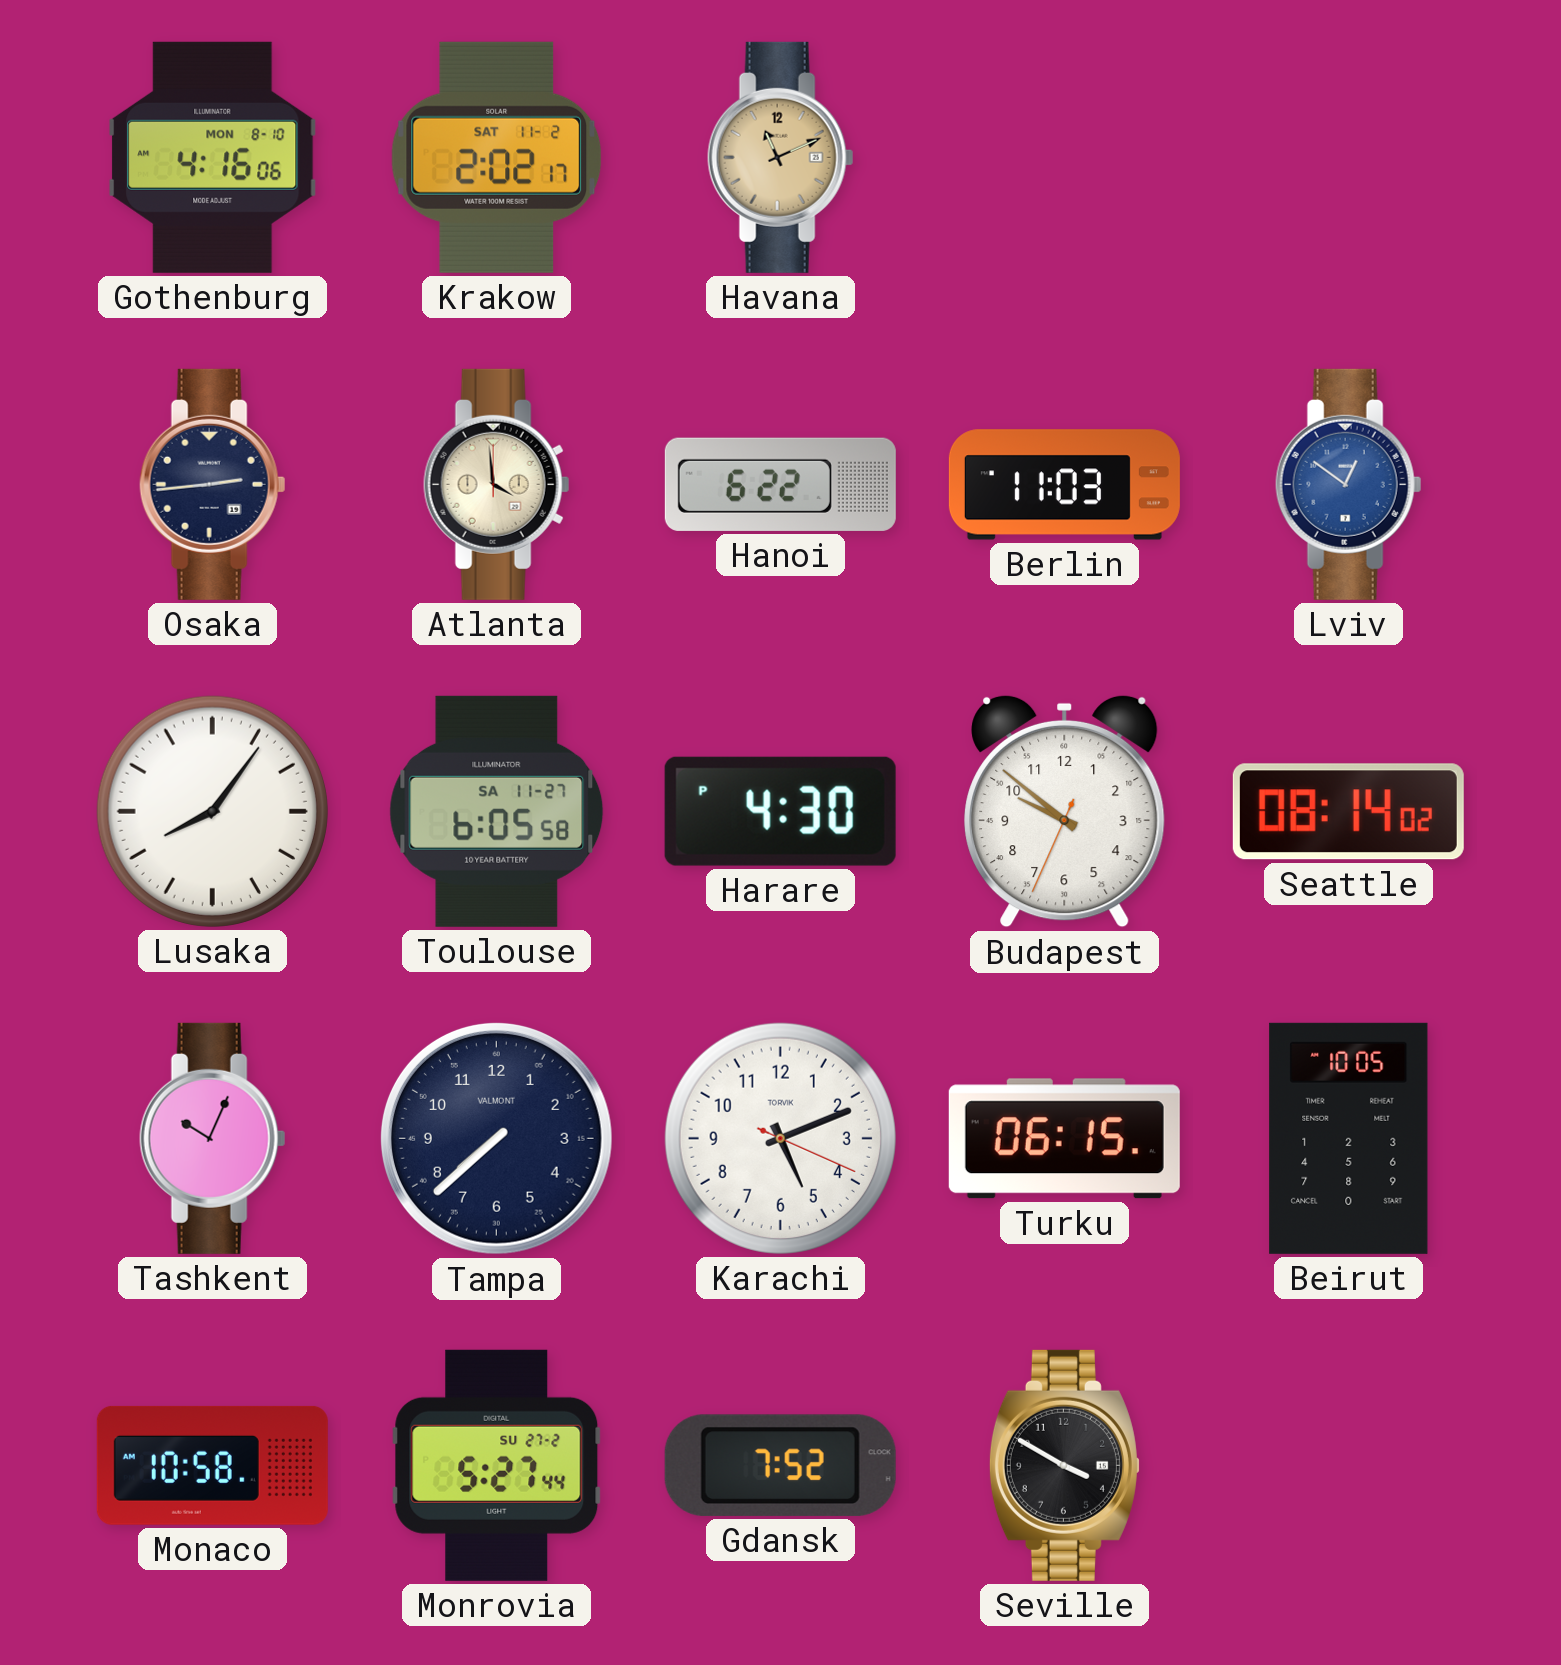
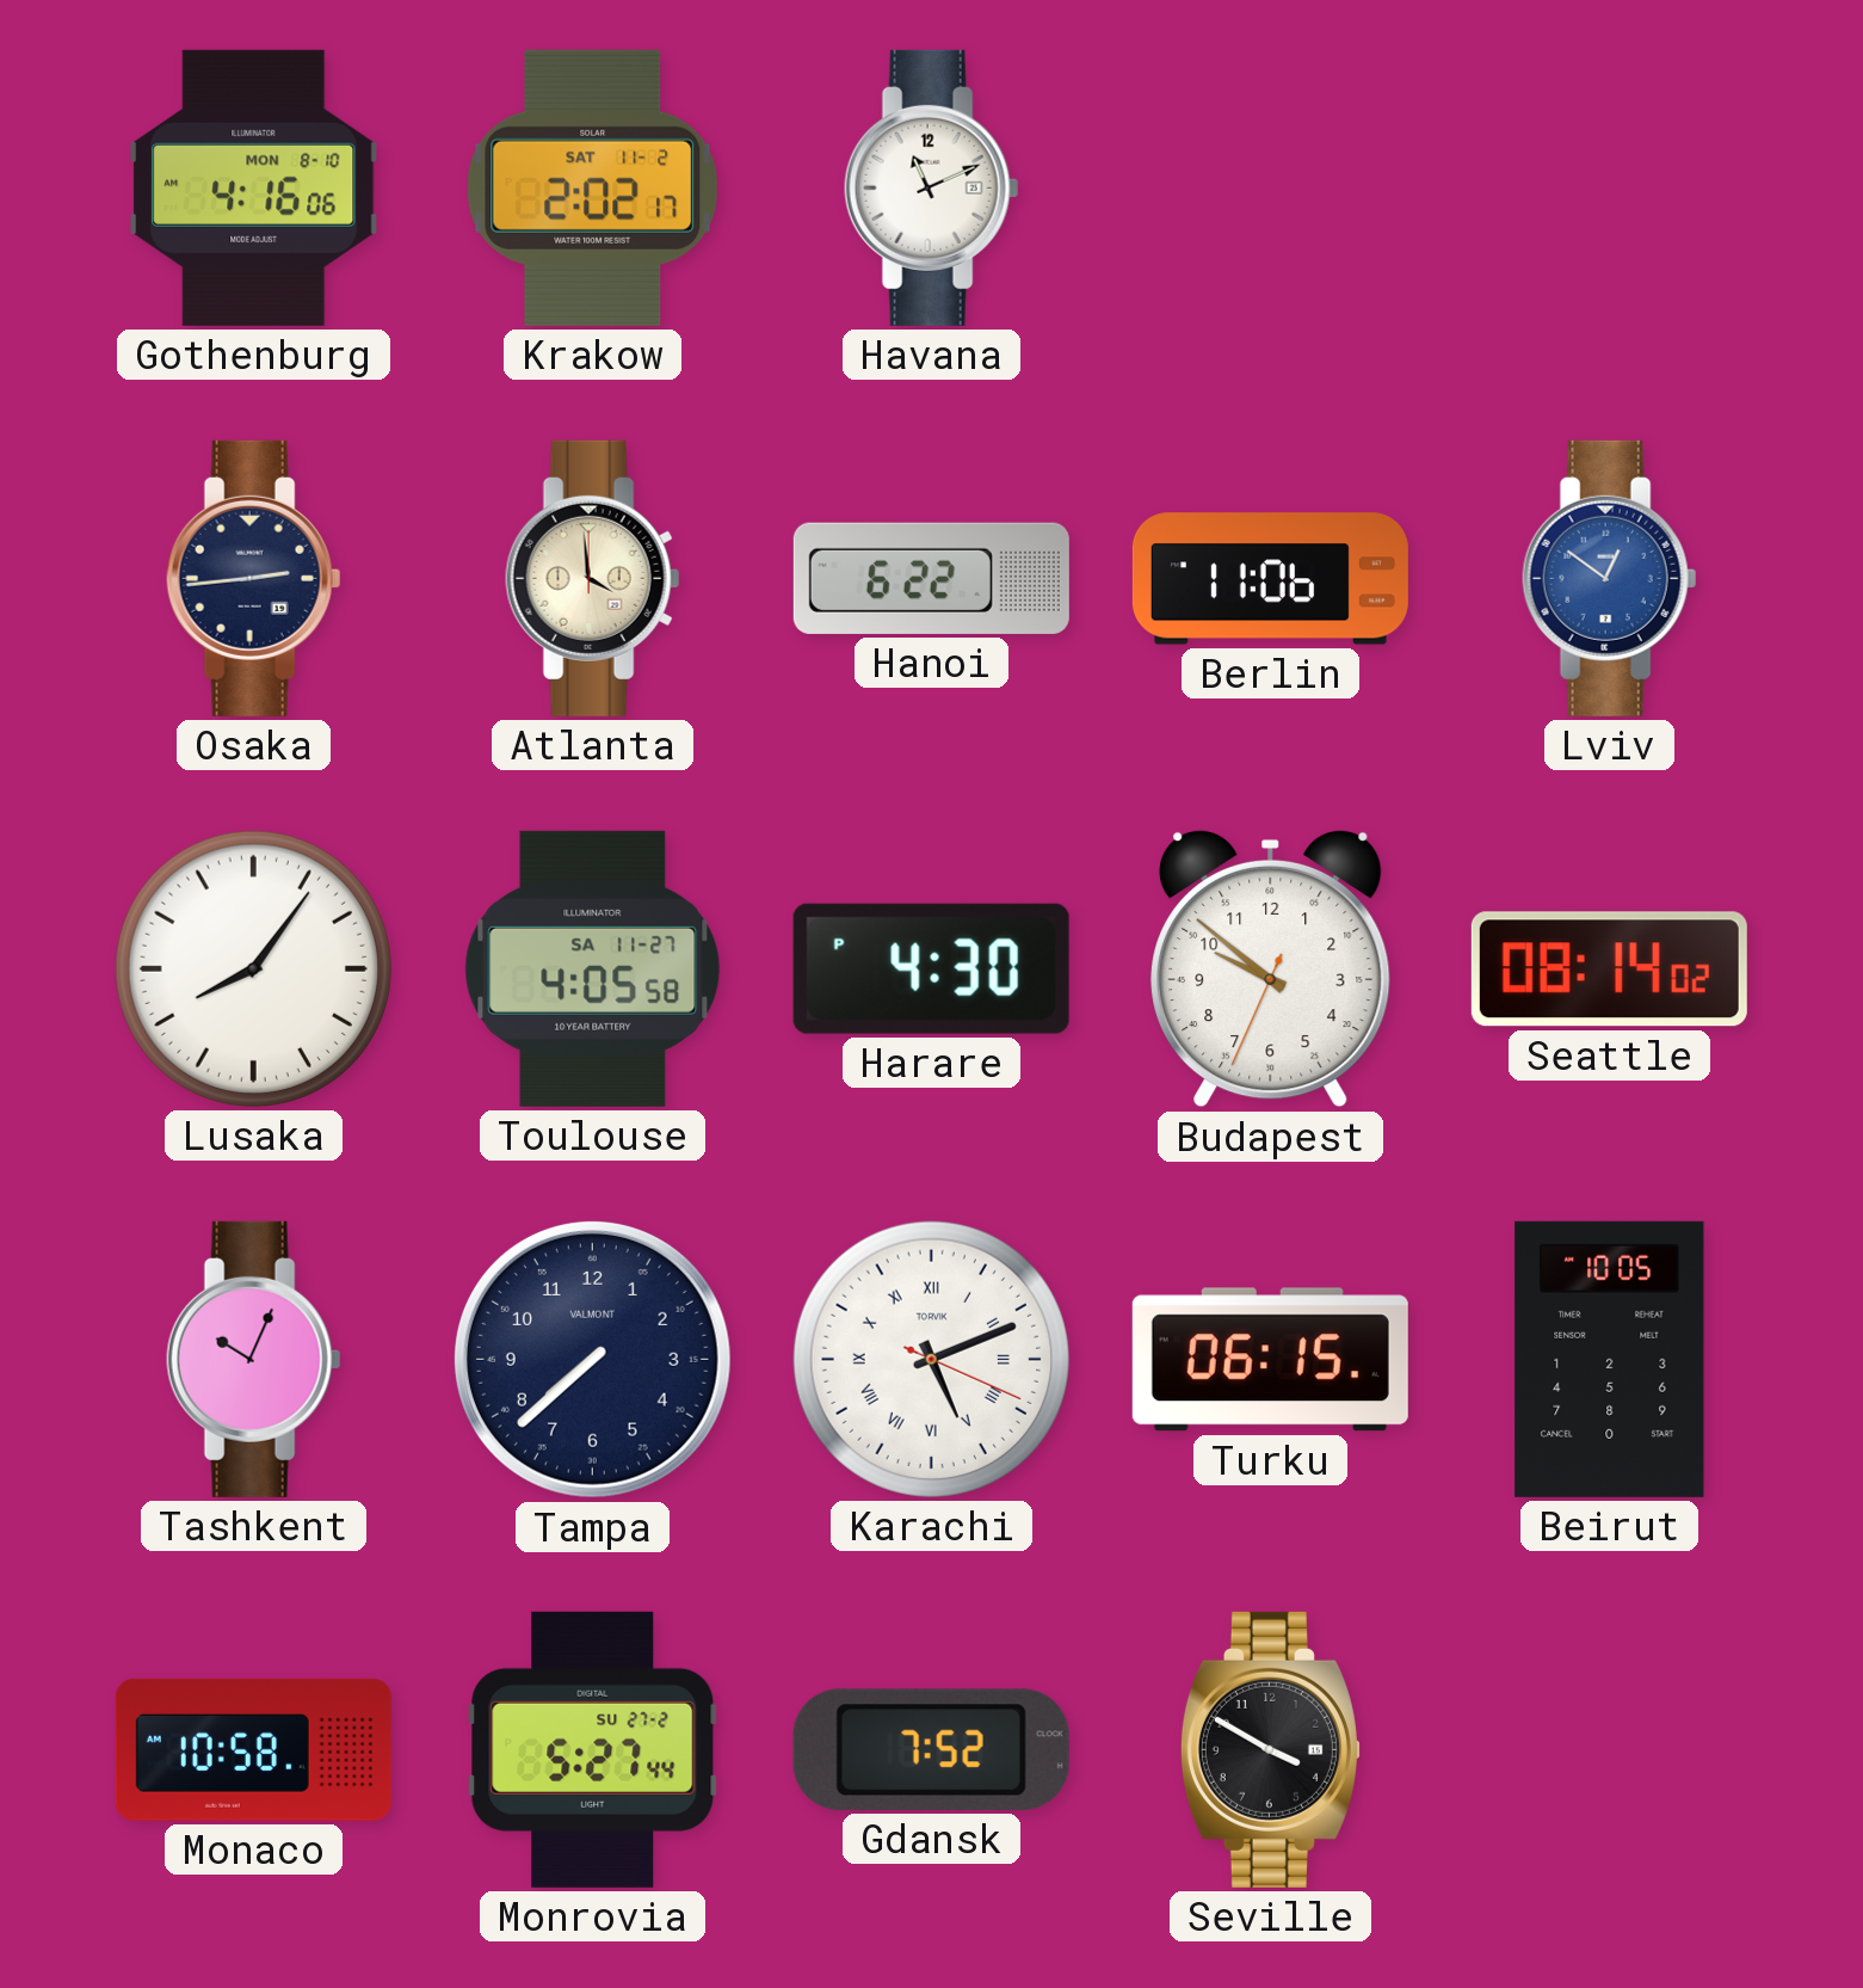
Havana dial: champagne -> white (932, 187)
Berlin: 11:03 -> 11:06 (1270, 579)
Toulouse: 6:05 -> 4:05 (593, 968)
Karachi numerals: Arabic -> Roman (931, 1359)
